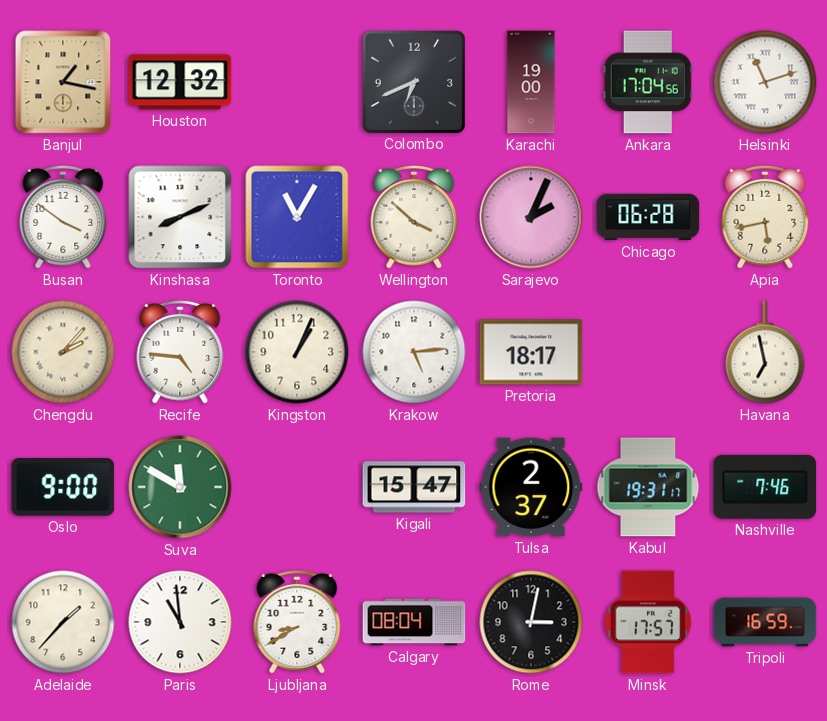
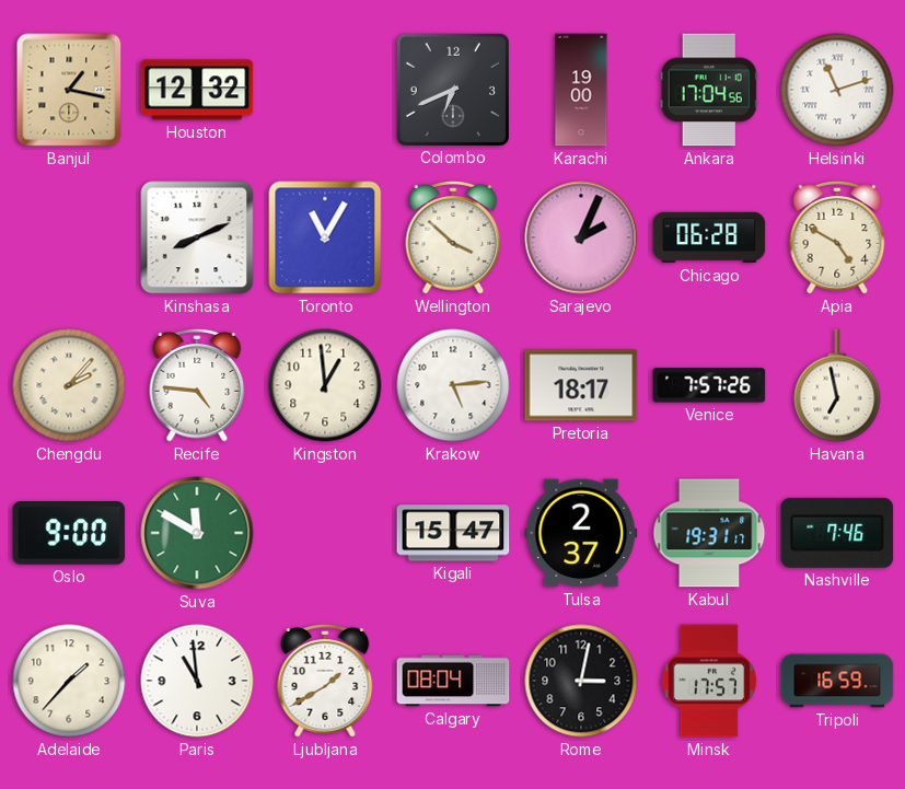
Busan: 3:51 -> none (63, 217)
Apia: 5:43 -> 4:50 (837, 237)
Kingston: 1:04 -> 12:59 (325, 385)
Venice: none -> 7:57 (709, 385)
Ljubljana: 8:40 -> 1:40 (325, 681)
